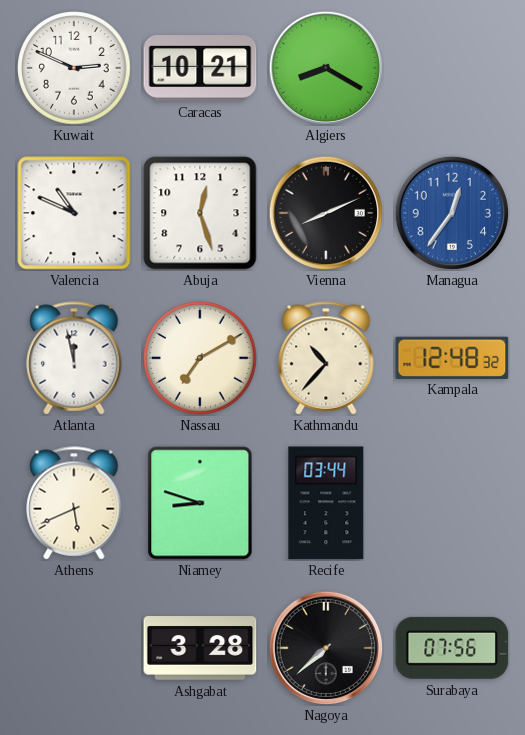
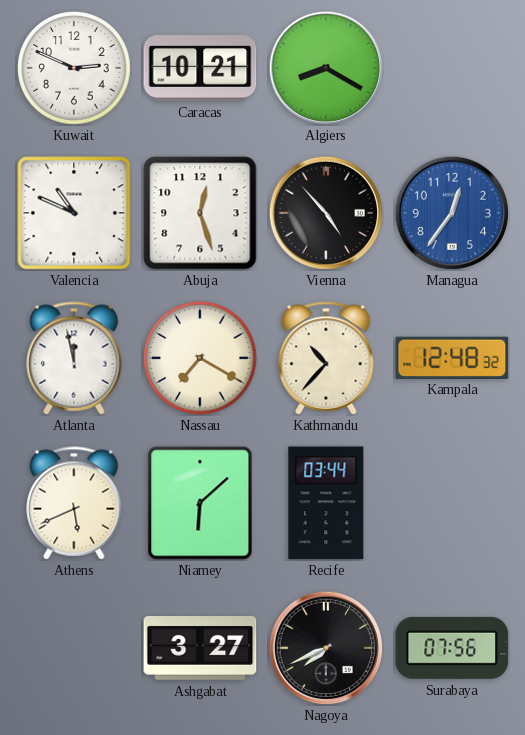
Vienna: 8:11 -> 4:53 (326, 213)
Nassau: 7:10 -> 7:20 (200, 358)
Niamey: 8:48 -> 6:08 (200, 503)
Ashgabat: 3:28 -> 3:27 (200, 648)
Nagoya: 7:38 -> 7:41 (326, 648)
